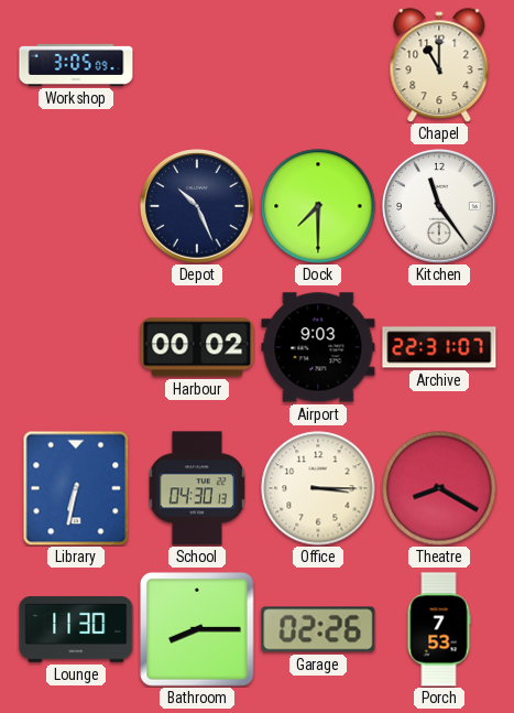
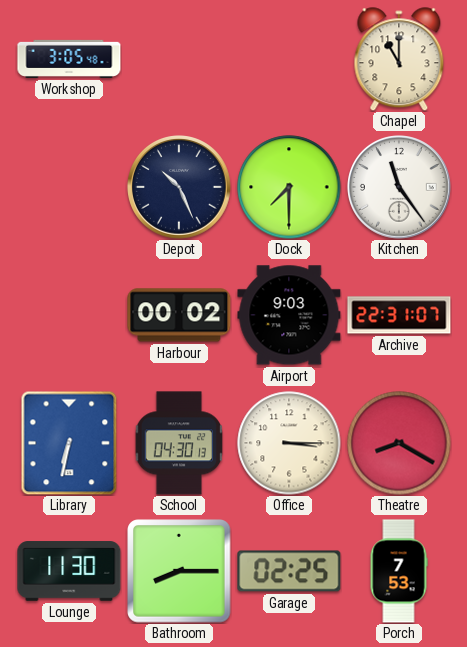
Workshop: 3:05:09 -> 3:05:48 (69, 59)
Garage: 02:26 -> 02:25 (289, 571)
